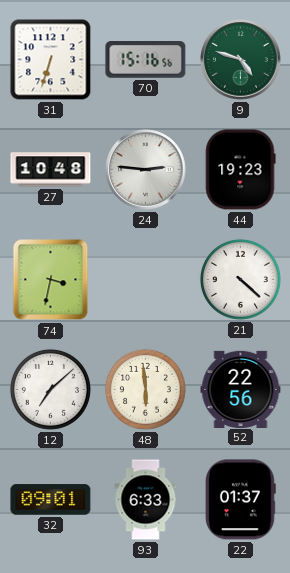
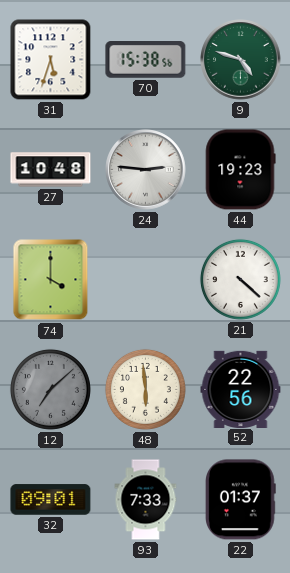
31: 6:33 -> 5:33 (51, 60)
70: 15:16 -> 15:38 (146, 60)
74: 3:32 -> 4:00 (51, 280)
12 dial: white -> grey (50, 389)
93: 6:33 -> 7:33 (146, 500)
